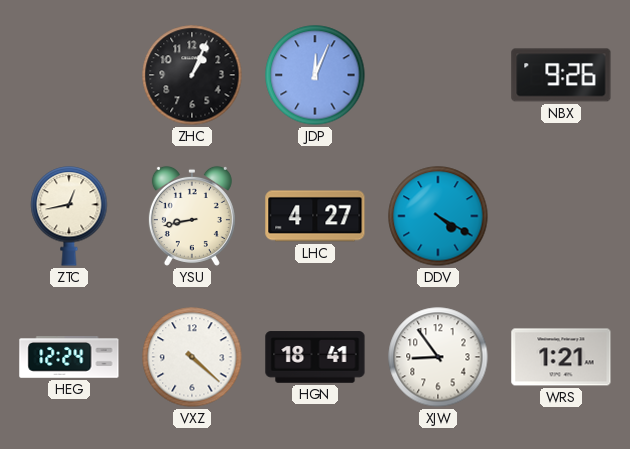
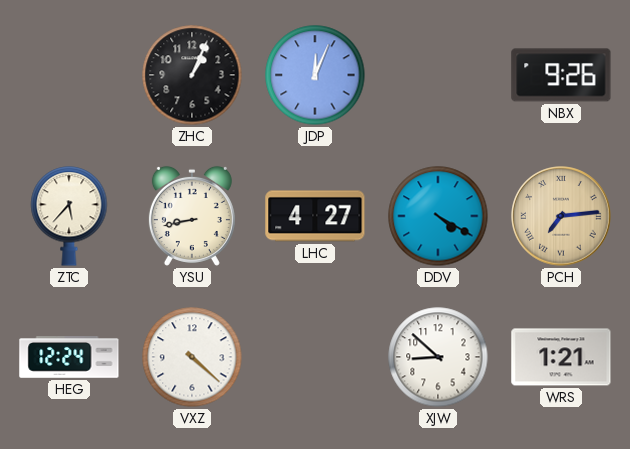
ZTC: 12:43 -> 5:37 (69, 216)
PCH: none -> 7:14 (561, 216)
HGN: 18:41 -> none (315, 357)
XJW: 8:54 -> 8:52 (438, 357)
